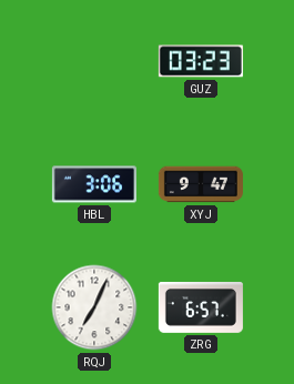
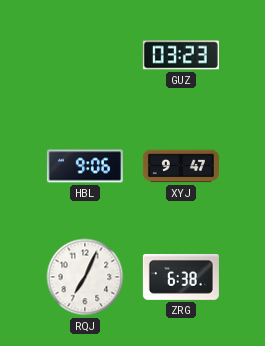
HBL: 3:06 -> 9:06 (85, 166)
ZRG: 6:57 -> 6:38 (181, 277)
